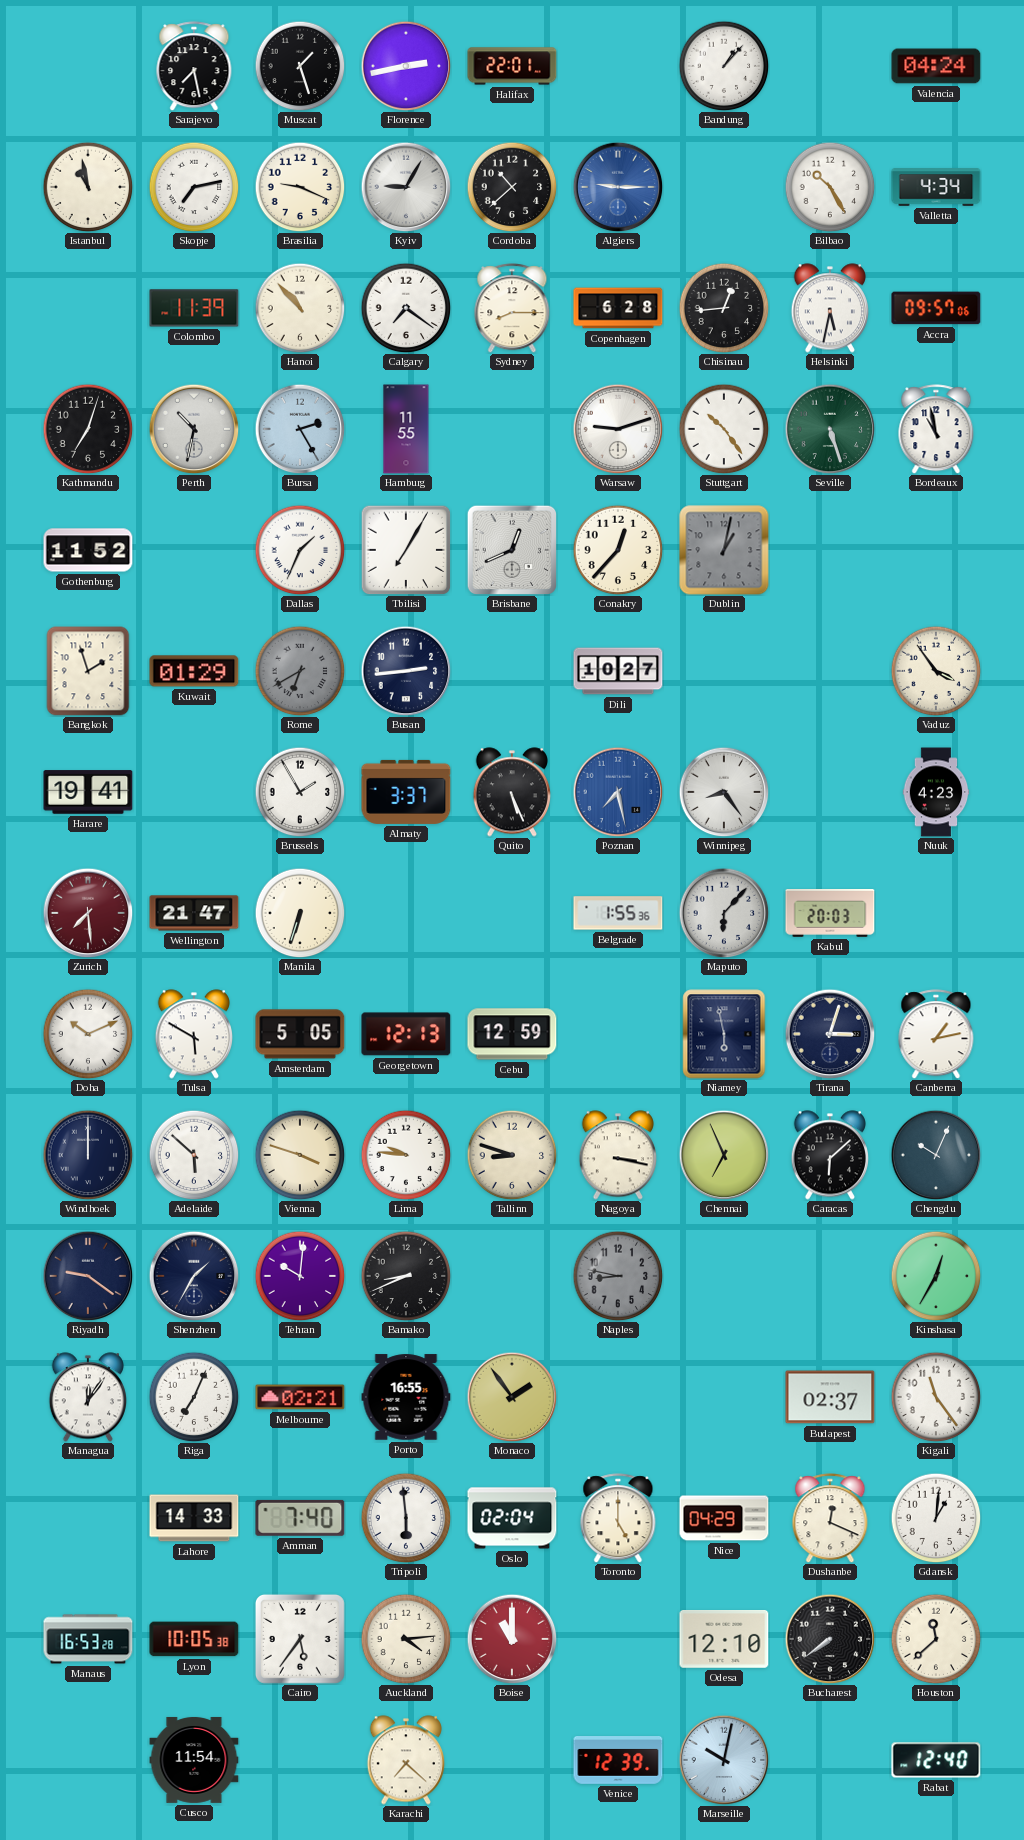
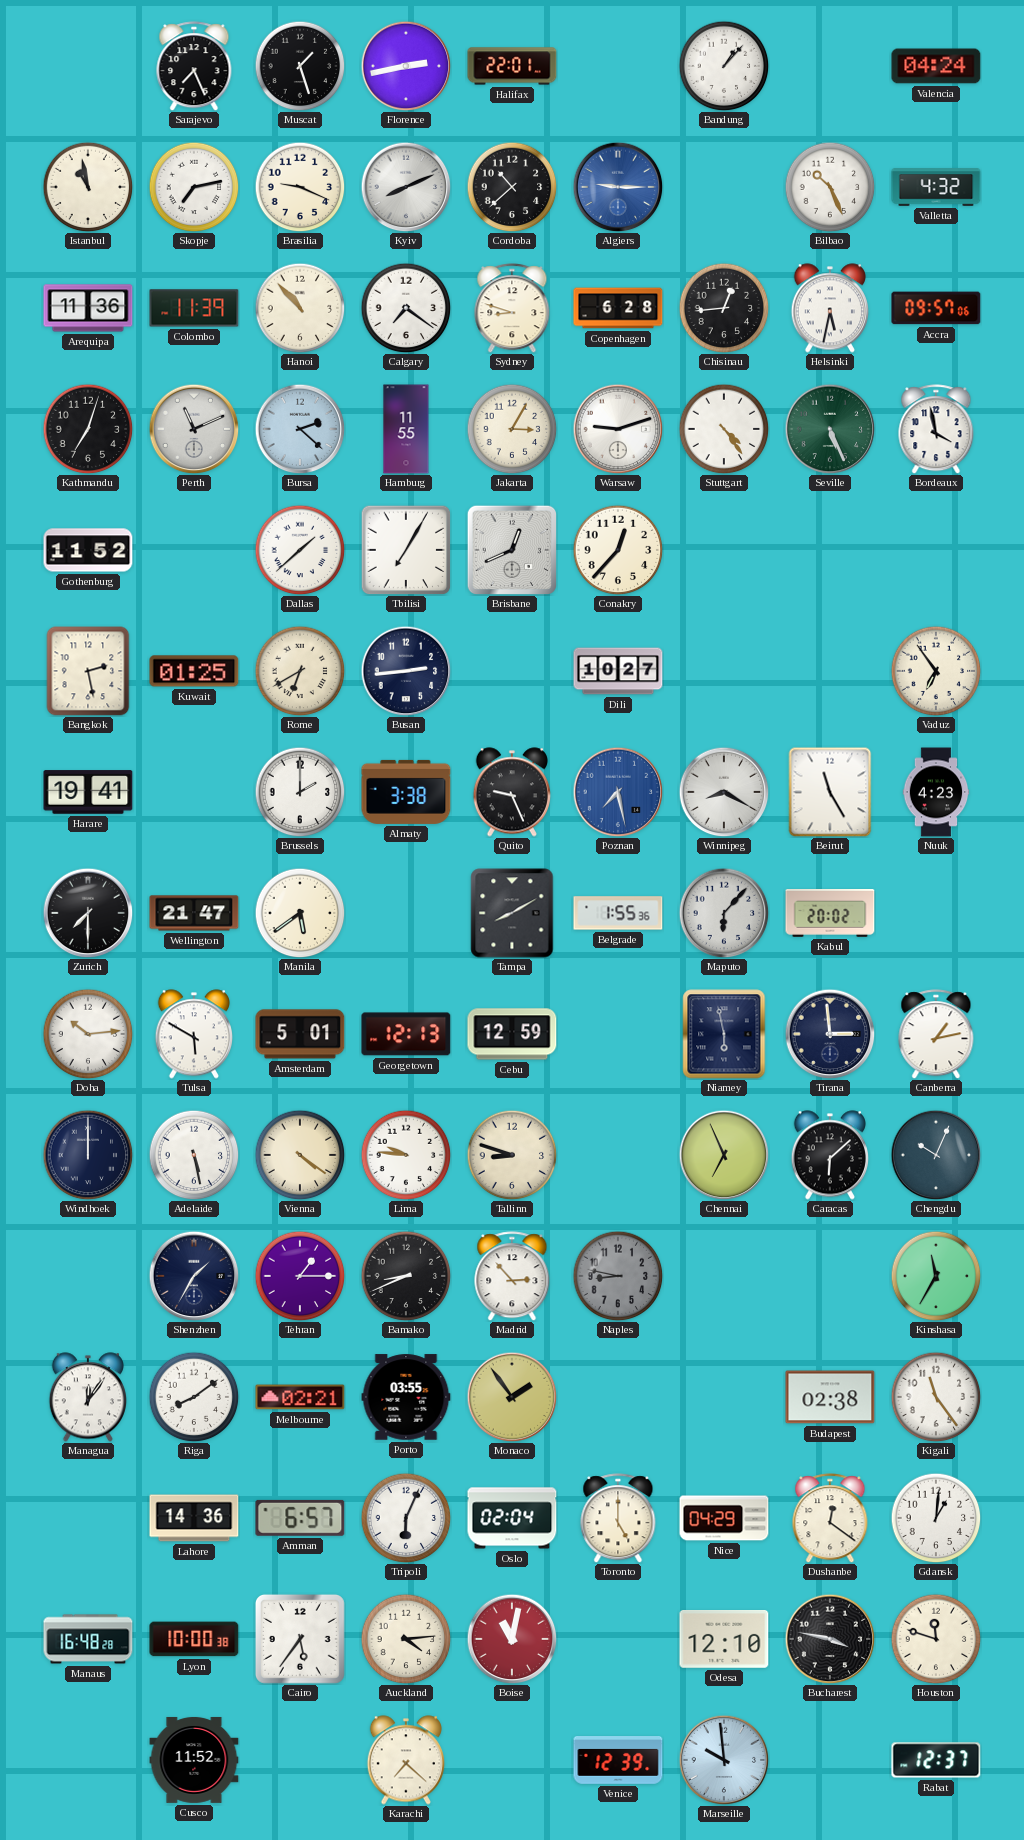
Sarajevo: 7:28 -> 7:26 (194, 66)
Kyiv: 9:05 -> 8:11 (406, 187)
Bilbao: 10:25 -> 10:26 (830, 187)
Valletta: 4:34 -> 4:32 (936, 187)
Arequipa: none -> 11:36 (88, 308)
Sydney: 8:15 -> 8:48 (512, 308)
Perth: 10:32 -> 11:11 (194, 429)
Bursa: 2:25 -> 2:22 (300, 429)
Jakarta: none -> 3:05 (512, 429)
Stuttgart: 10:24 -> 4:24 (724, 429)
Seville: 5:27 -> 5:26 (830, 429)
Bordeaux: 10:58 -> 3:58 (936, 429)
Dallas: 1:34 -> 1:38 (300, 550)
Dublin: 1:02 -> none (724, 550)
Bangkok: 1:57 -> 2:28 (88, 671)
Kuwait: 01:29 -> 01:25 (194, 671)
Rome dial: grey -> cream (300, 671)
Vaduz: 3:54 -> 6:54 (936, 671)
Brussels: 1:55 -> 2:00 (300, 792)
Almaty: 3:37 -> 3:38 (406, 792)
Quito: 5:26 -> 9:26 (511, 792)
Winnipeg: 8:24 -> 8:20 (724, 792)
Beirut: none -> 11:25 (830, 792)
Zurich: 7:29 -> 7:30 (88, 913)
Zurich dial: burgundy -> black (88, 913)
Manila: 6:33 -> 5:39 (300, 913)
Tampa: none -> 8:10 (512, 913)
Kabul: 20:03 -> 20:02 (830, 914)
Doha: 10:11 -> 10:14 (88, 1034)
Amsterdam: 5:05 -> 5:01 (300, 1034)
Tirana: 3:03 -> 2:59 (830, 1034)
Adelaide: 5:52 -> 5:28 (194, 1155)
Vienna: 3:48 -> 4:21 (300, 1155)
Nagoya: 3:17 -> none (617, 1155)
Riyadh: 9:21 -> none (88, 1276)
Tehran: 10:01 -> 1:15 (300, 1276)
Madrid: none -> 2:53 (512, 1276)
Kinshasa: 12:35 -> 11:35 (936, 1276)
Riga: 7:04 -> 8:09 (194, 1397)
Porto: 16:55 -> 03:55 (406, 1397)
Budapest: 02:37 -> 02:38 (830, 1397)
Lahore: 14:33 -> 14:36 (194, 1518)
Amman: 7:40 -> 6:57 (300, 1518)
Tripoli: 5:59 -> 6:04 (406, 1518)
Dushanbe: 12:19 -> 12:21 (830, 1518)
Manaus: 16:53 -> 16:48 (88, 1639)
Lyon: 10:05 -> 10:00 (194, 1639)
Boise: 11:00 -> 11:02 (512, 1639)
Bucharest: 7:39 -> 3:47 (830, 1639)
Houston: 11:38 -> 11:48 (936, 1639)
Cusco: 11:54 -> 11:52 (194, 1760)
Marseille: 10:02 -> 9:59 (724, 1760)
Rabat: 12:40 -> 12:37 (936, 1760)
